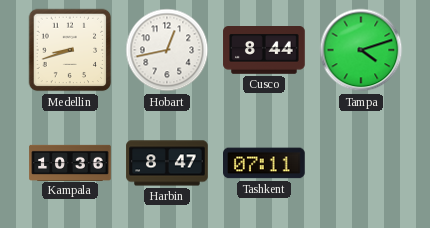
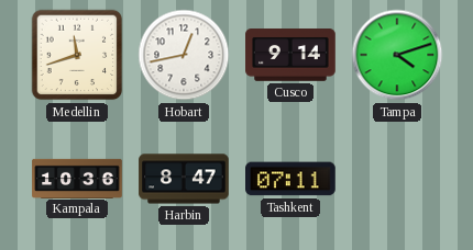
Medellin: 8:42 -> 11:42 (77, 55)
Cusco: 8:44 -> 9:14 (290, 56)
